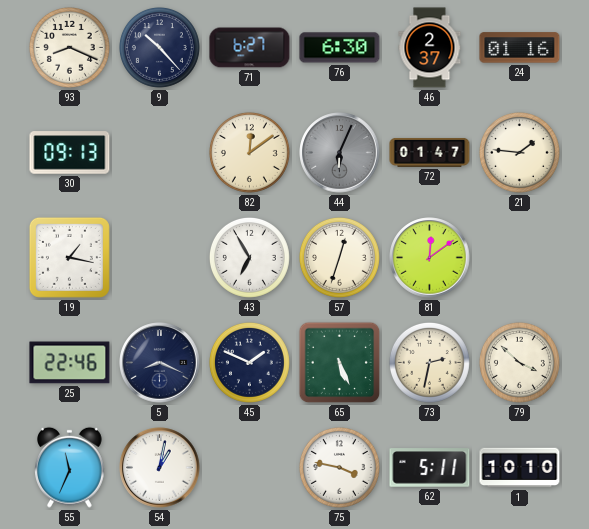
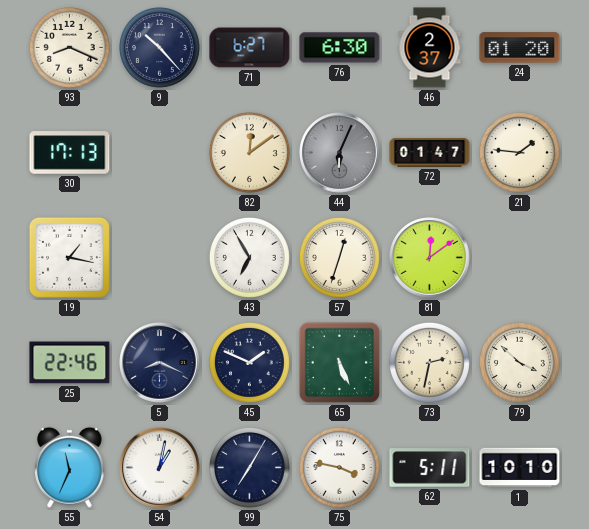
24: 01:16 -> 01:20 (520, 48)
30: 09:13 -> 17:13 (70, 153)
99: none -> 7:05 (249, 467)
